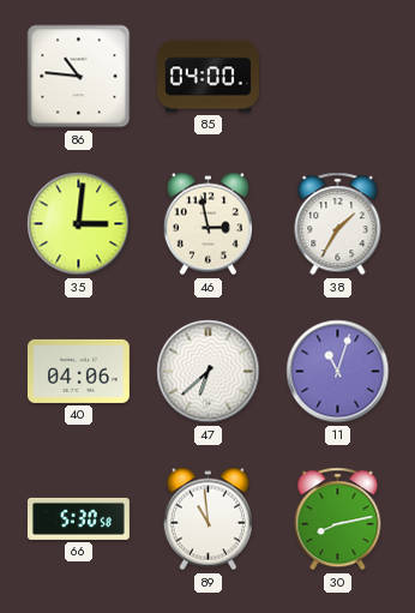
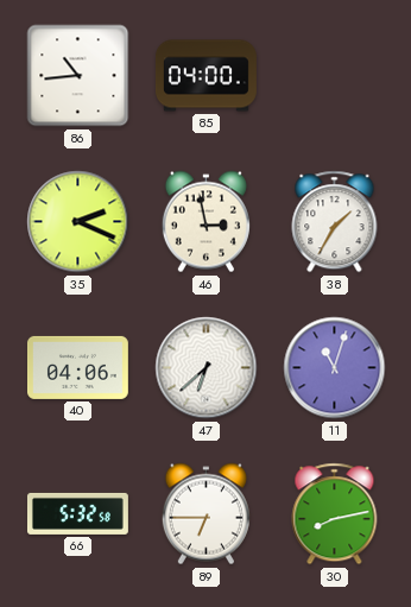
86: 10:46 -> 10:44 (78, 76)
35: 3:01 -> 2:19 (78, 222)
66: 5:30 -> 5:32 (77, 513)
89: 10:59 -> 6:45 (205, 514)
